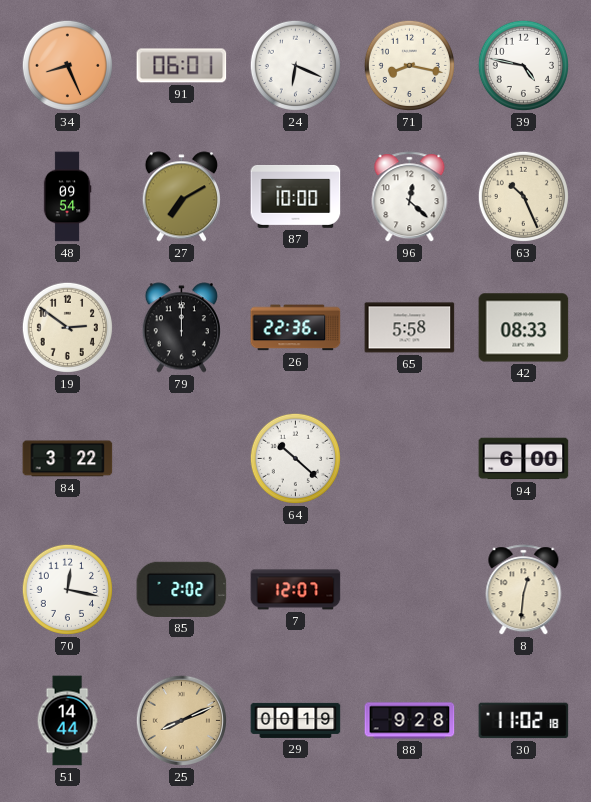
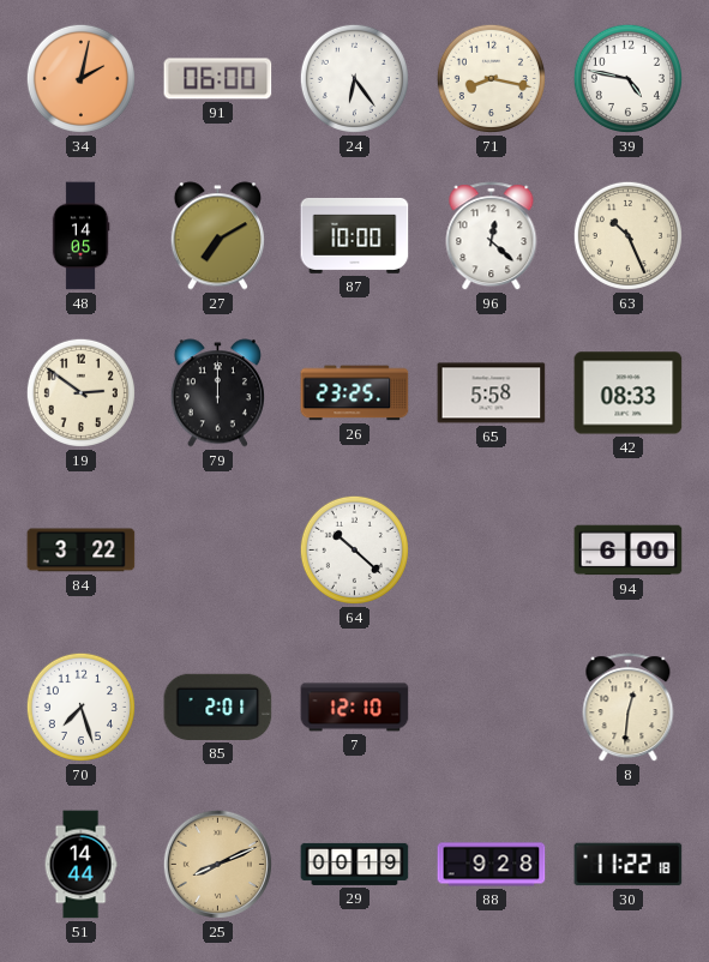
34: 8:26 -> 2:02 (80, 78)
91: 06:01 -> 06:00 (218, 79)
24: 6:19 -> 6:24 (354, 78)
48: 09:54 -> 14:05 (80, 236)
26: 22:36 -> 23:25 (355, 393)
70: 12:17 -> 7:27 (80, 707)
85: 2:02 -> 2:01 (218, 707)
7: 12:07 -> 12:10 (355, 708)
30: 11:02 -> 11:22 (629, 865)
